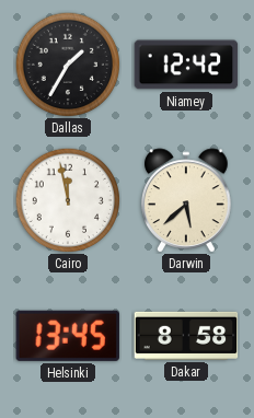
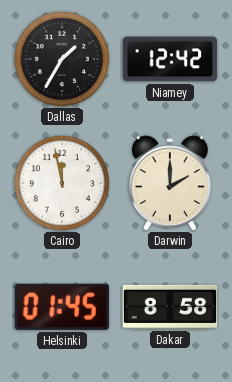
Darwin: 5:38 -> 2:00 (170, 183)
Helsinki: 13:45 -> 01:45 (62, 307)
